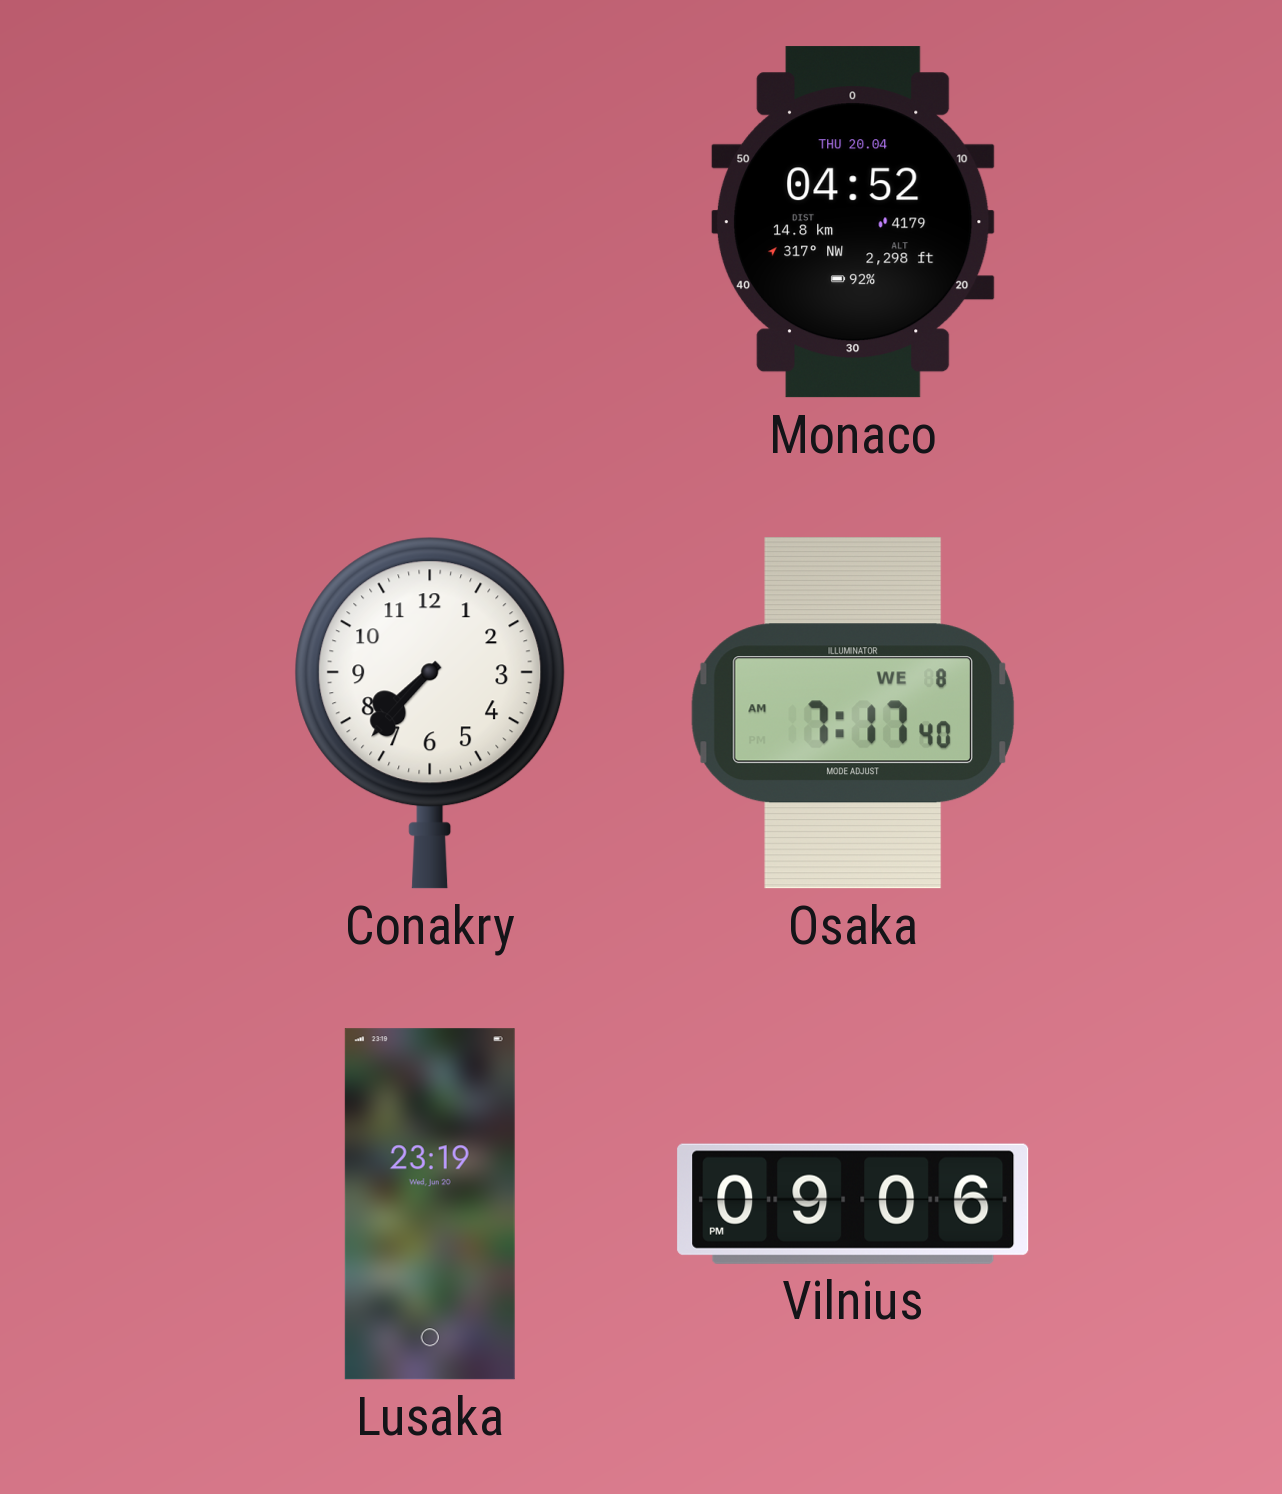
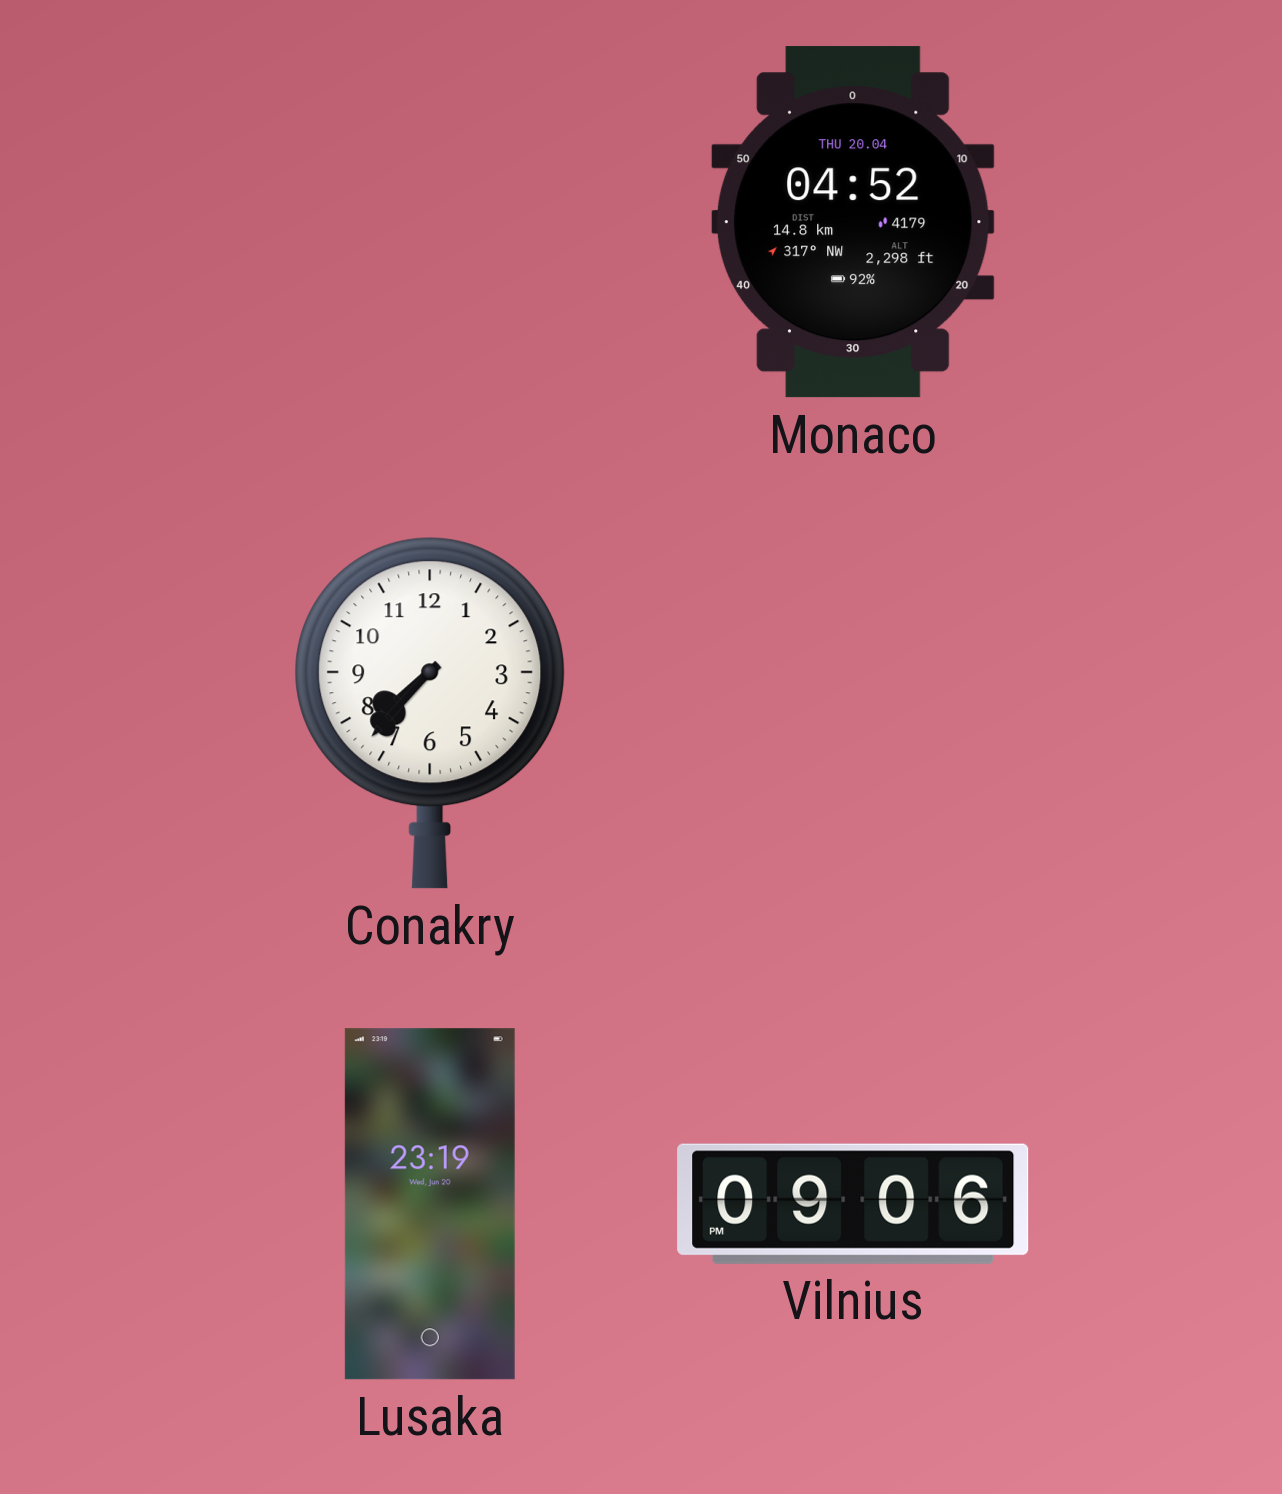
Osaka: 7:17 -> none (853, 713)
